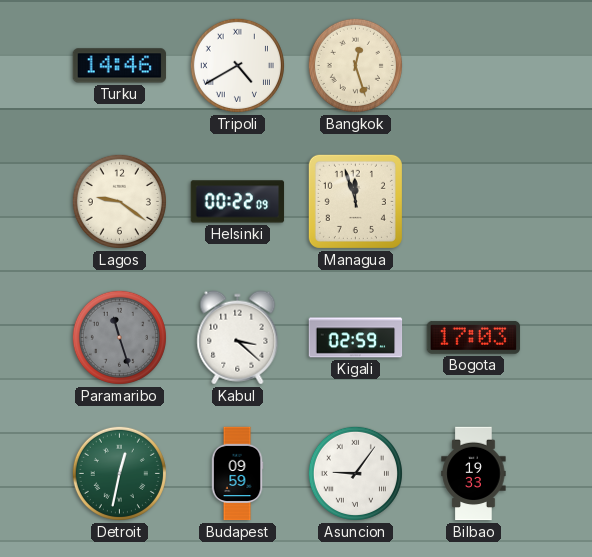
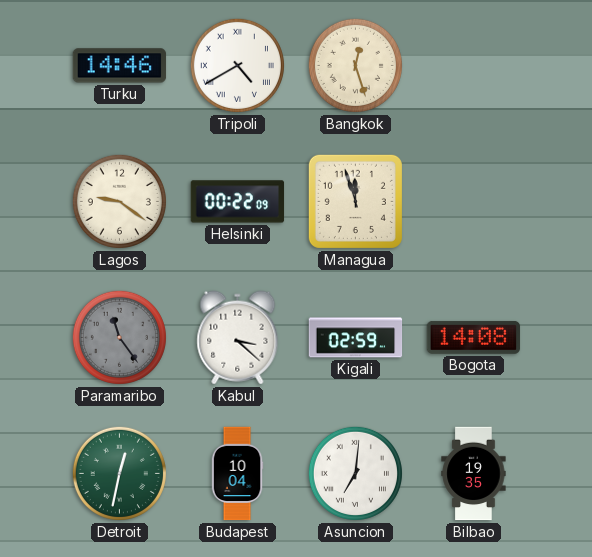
Paramaribo: 11:27 -> 11:24 (119, 337)
Bogota: 17:03 -> 14:08 (474, 337)
Budapest: 09:59 -> 10:04 (237, 474)
Asuncion: 9:06 -> 7:01 (355, 473)
Bilbao: 19:33 -> 19:35 (474, 474)
